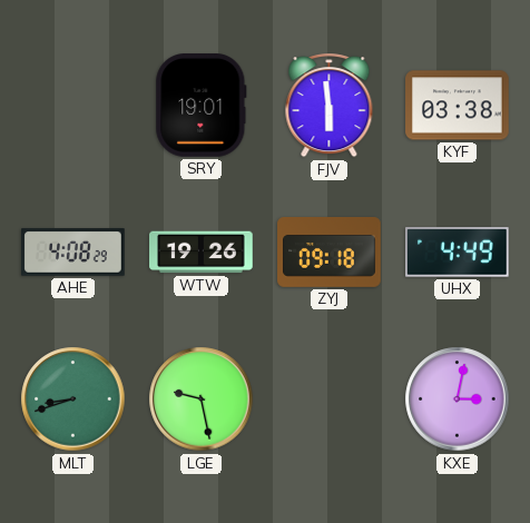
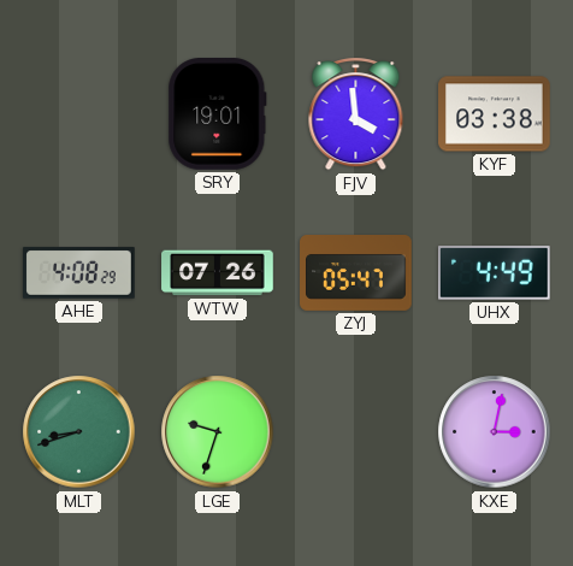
FJV: 5:59 -> 3:59 (356, 114)
WTW: 19:26 -> 07:26 (218, 273)
ZYJ: 09:18 -> 05:47 (356, 273)
LGE: 9:28 -> 9:33 (218, 432)
